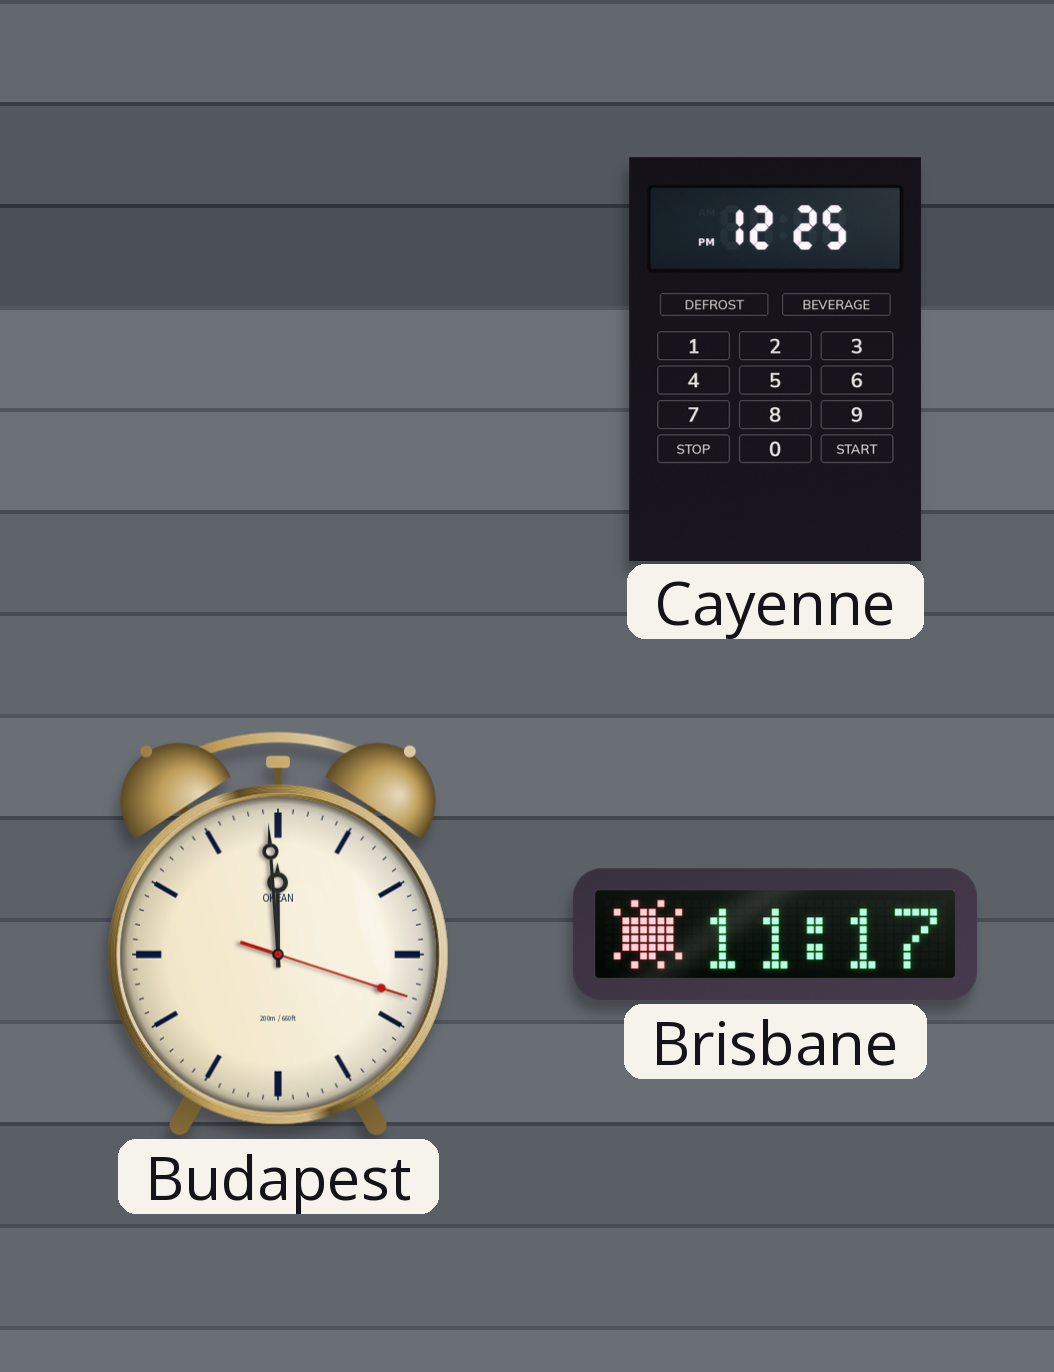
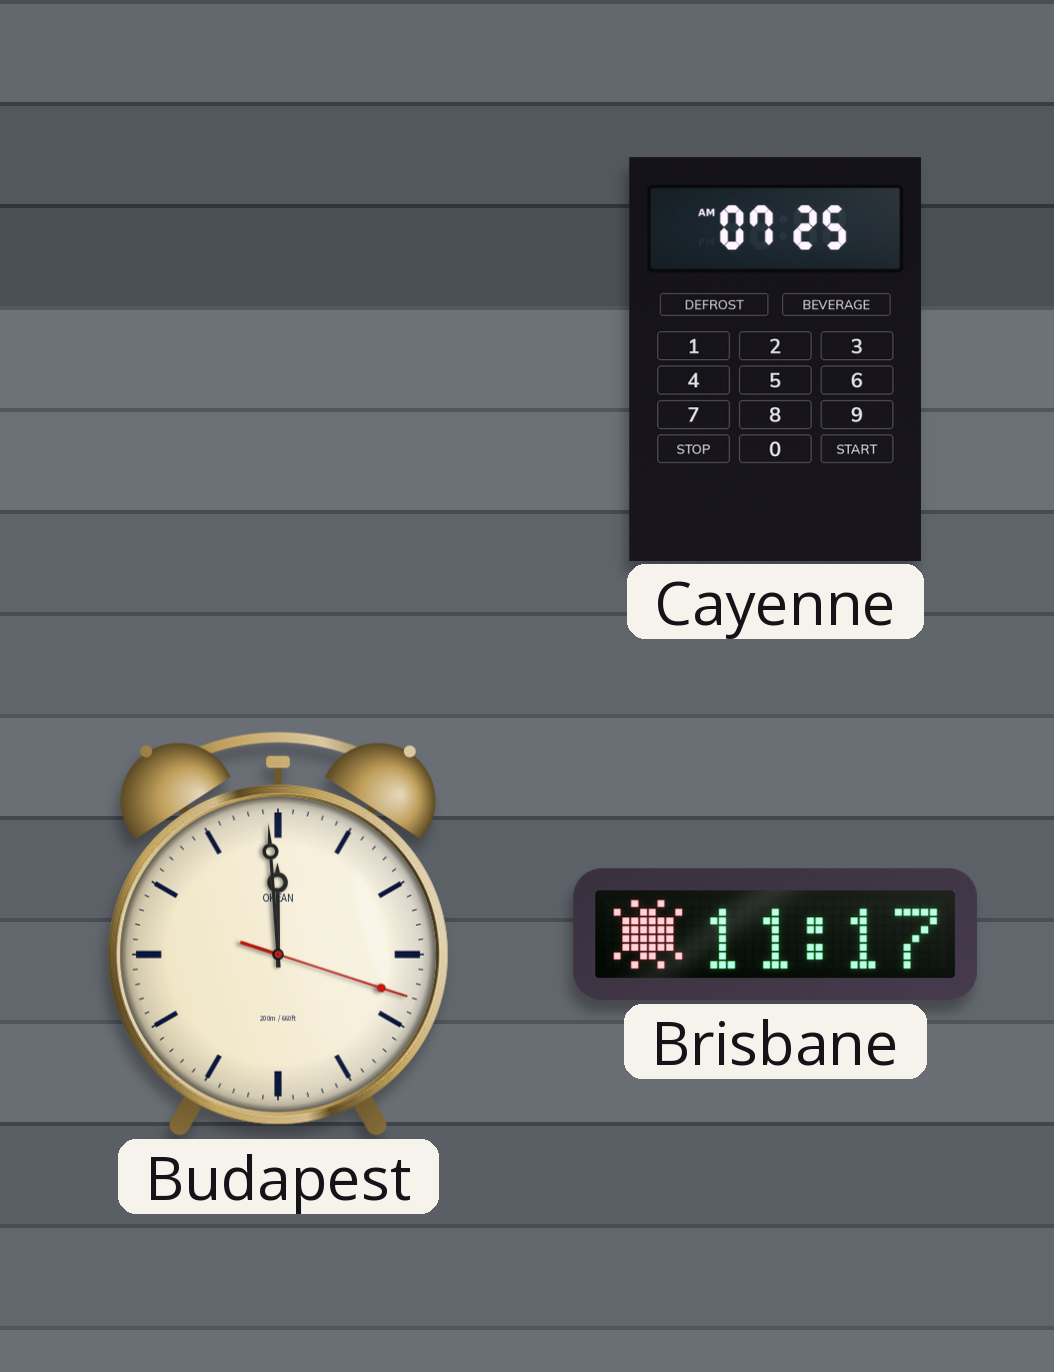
Cayenne: 12:25 -> 07:25 (775, 359)
